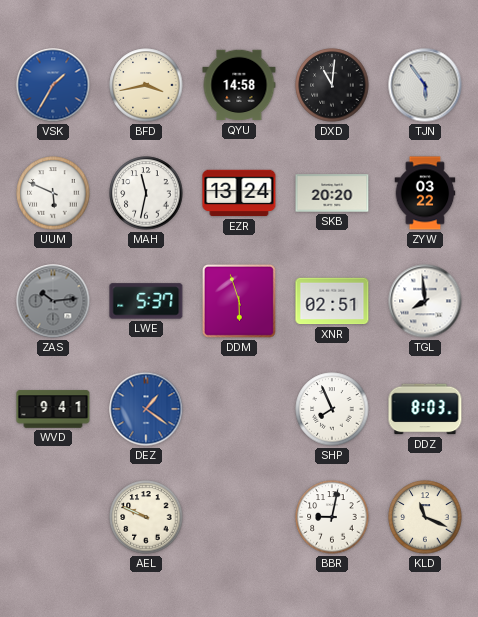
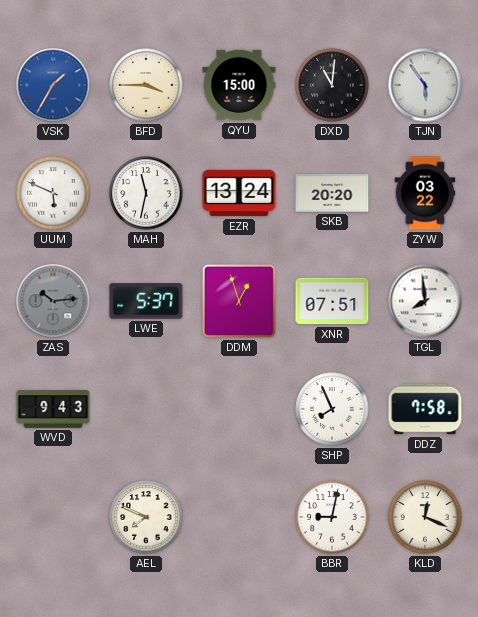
BFD: 3:43 -> 3:45 (146, 85)
QYU: 14:58 -> 15:00 (239, 85)
DDM: 5:57 -> 12:57 (239, 301)
XNR: 02:51 -> 07:51 (332, 301)
WVD: 9:41 -> 9:43 (53, 409)
DEZ: 1:21 -> none (146, 409)
DDZ: 8:03 -> 7:58 (425, 409)
AEL: 9:49 -> 7:49 (146, 517)
KLD: 11:19 -> 12:19 (425, 517)
